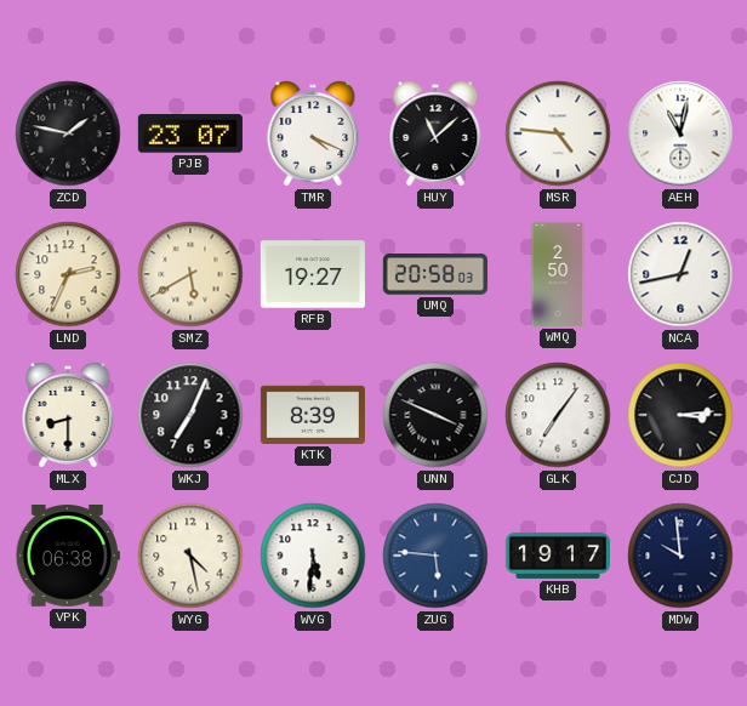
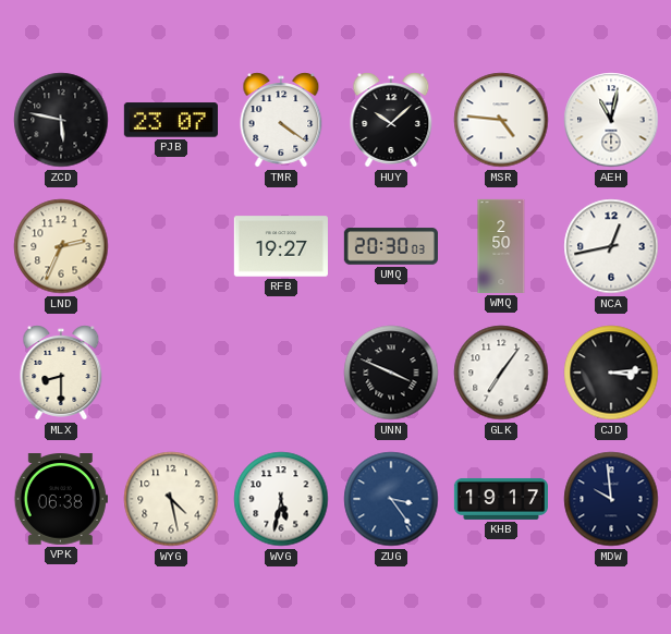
ZCD: 1:47 -> 5:47 (61, 120)
TMR: 4:19 -> 4:21 (281, 120)
HUY: 11:08 -> 10:08 (391, 120)
SMZ: 5:40 -> none (190, 274)
UMQ: 20:58 -> 20:30 (391, 246)
WKJ: 7:04 -> none (190, 415)
KTK: 8:39 -> none (313, 415)
WVG: 5:31 -> 5:32 (281, 499)
ZUG: 5:46 -> 3:24 (391, 499)
